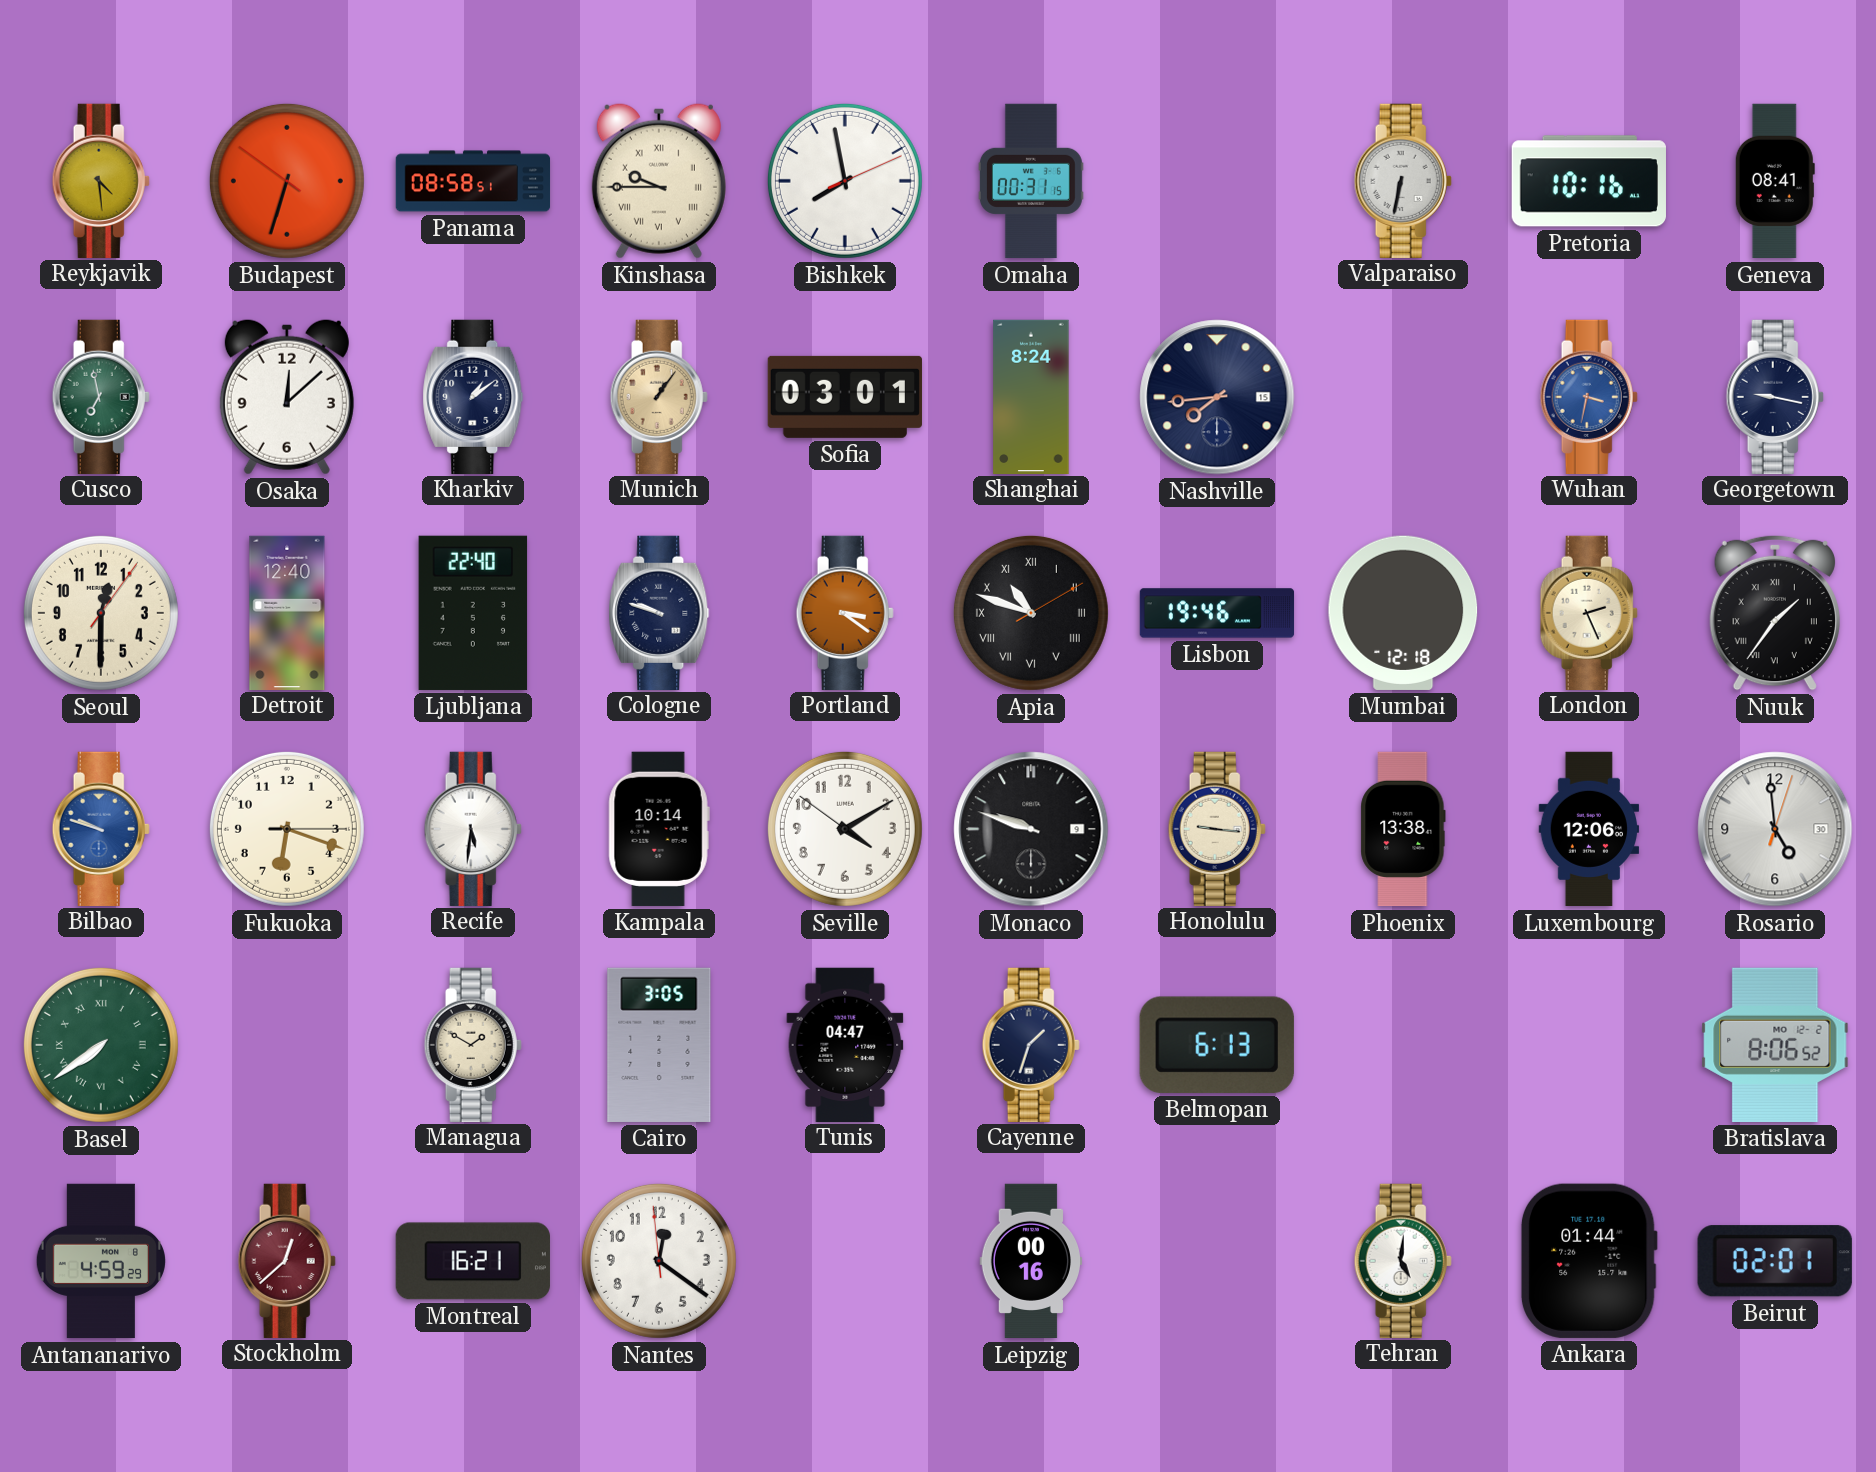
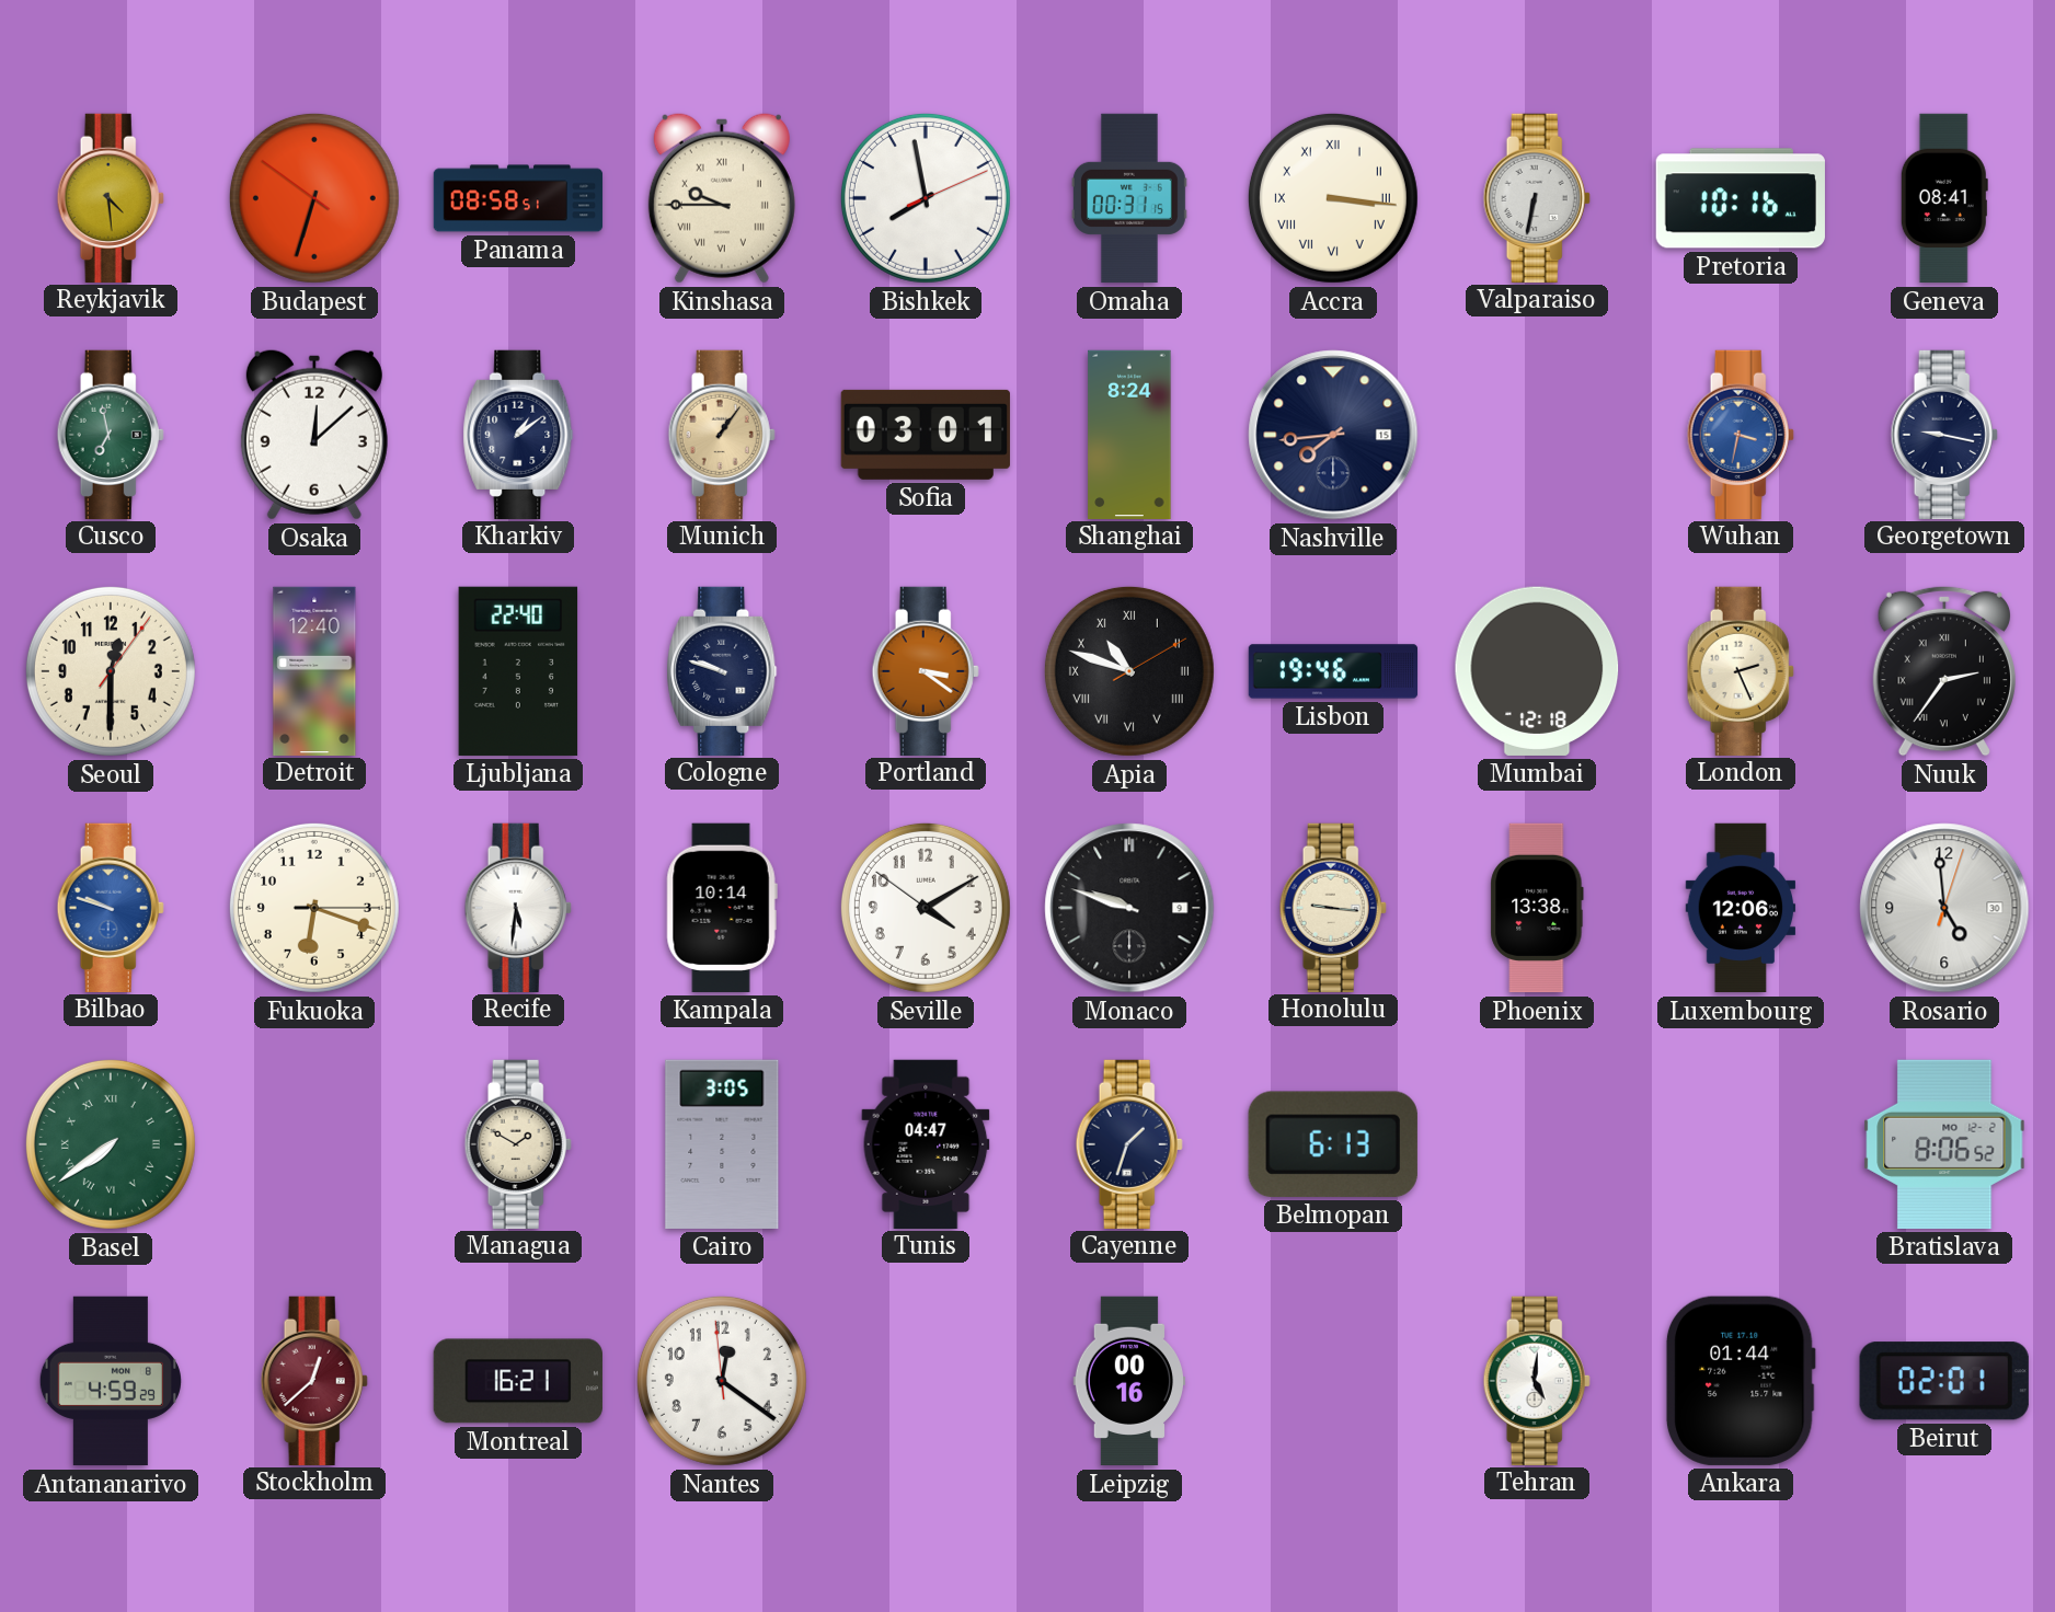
Accra: none -> 3:16 (1333, 198)
Nuuk: 1:36 -> 2:36 (1944, 671)
